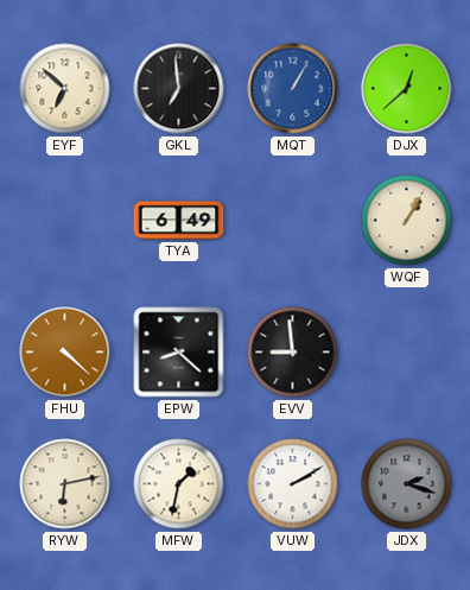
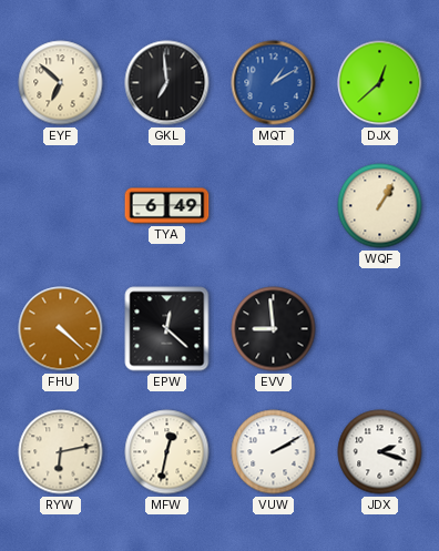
MQT: 1:05 -> 1:10 (274, 83)
EPW: 8:22 -> 12:22 (167, 329)
MFW: 1:32 -> 12:32 (167, 452)
JDX dial: grey -> white (380, 452)
